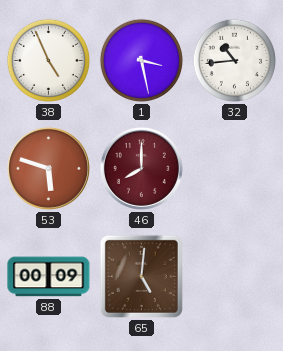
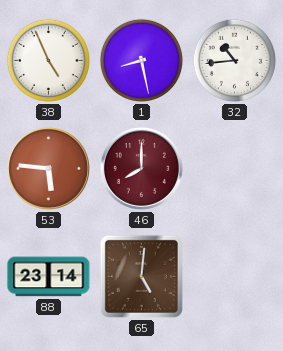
1: 3:28 -> 8:28 (141, 60)
53: 5:48 -> 5:46 (48, 168)
88: 00:09 -> 23:14 (49, 277)
